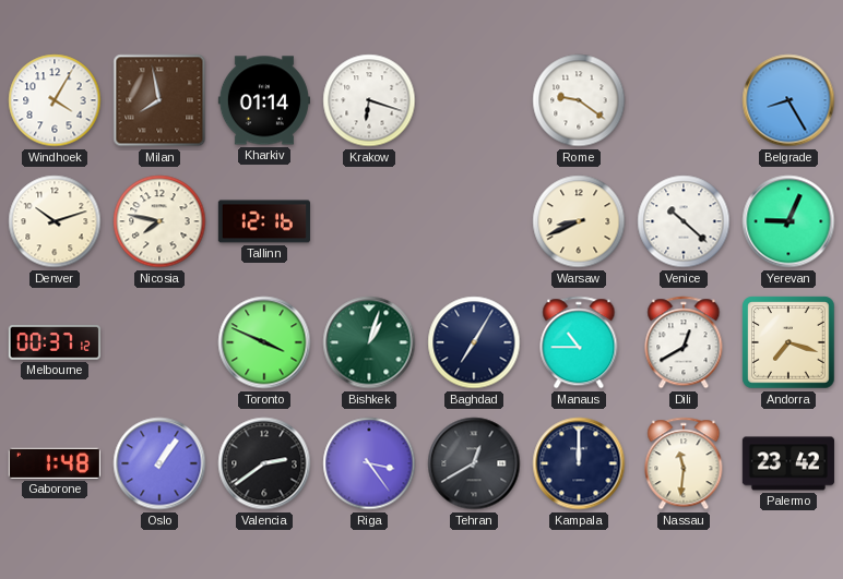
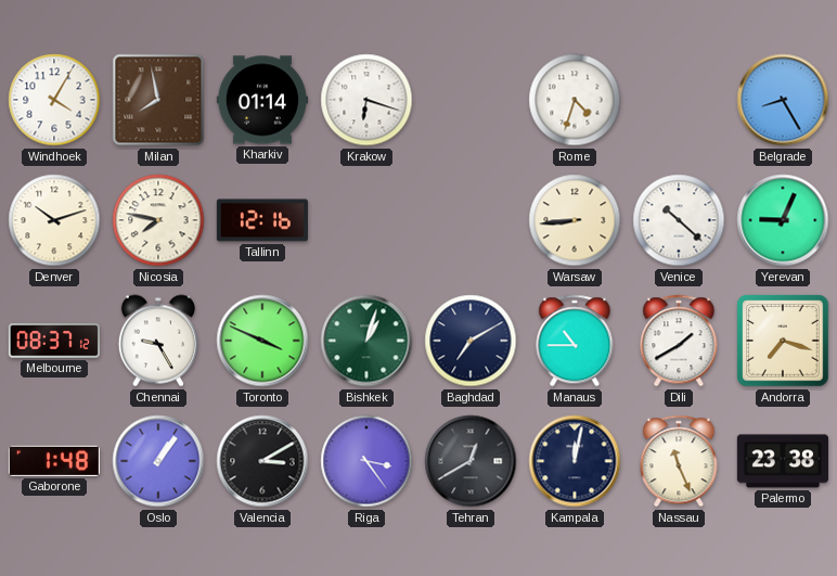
Rome: 9:21 -> 4:33 (575, 100)
Warsaw: 8:41 -> 8:44 (575, 220)
Melbourne: 00:37 -> 08:37 (54, 341)
Chennai: none -> 9:25 (158, 341)
Baghdad: 7:05 -> 7:10 (471, 341)
Dili: 12:40 -> 1:40 (679, 341)
Valencia: 2:39 -> 3:10 (262, 461)
Kampala: 12:00 -> 12:02 (575, 461)
Nassau: 11:31 -> 11:26 (679, 461)
Palermo: 23:42 -> 23:38 (783, 461)
